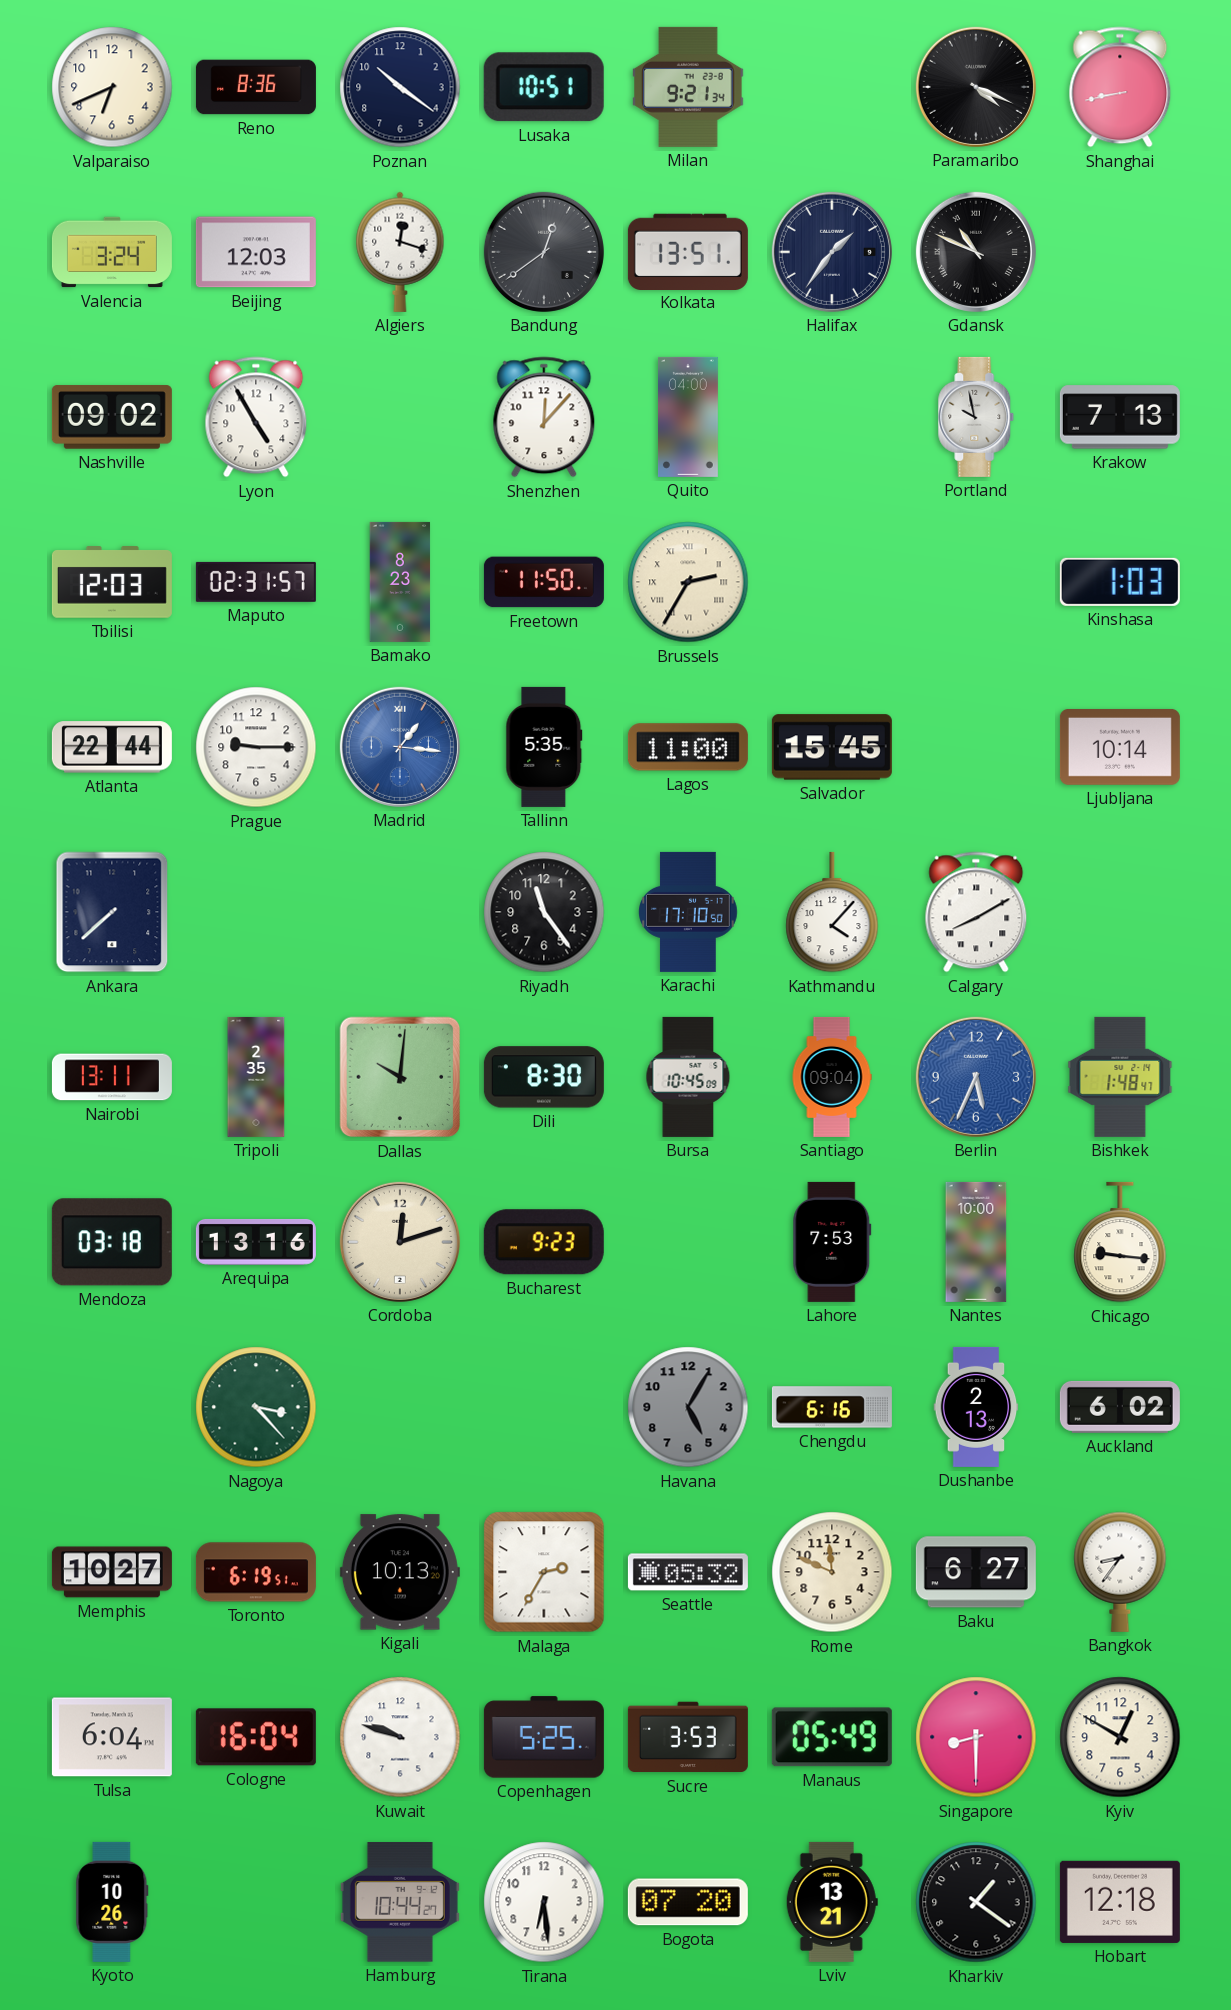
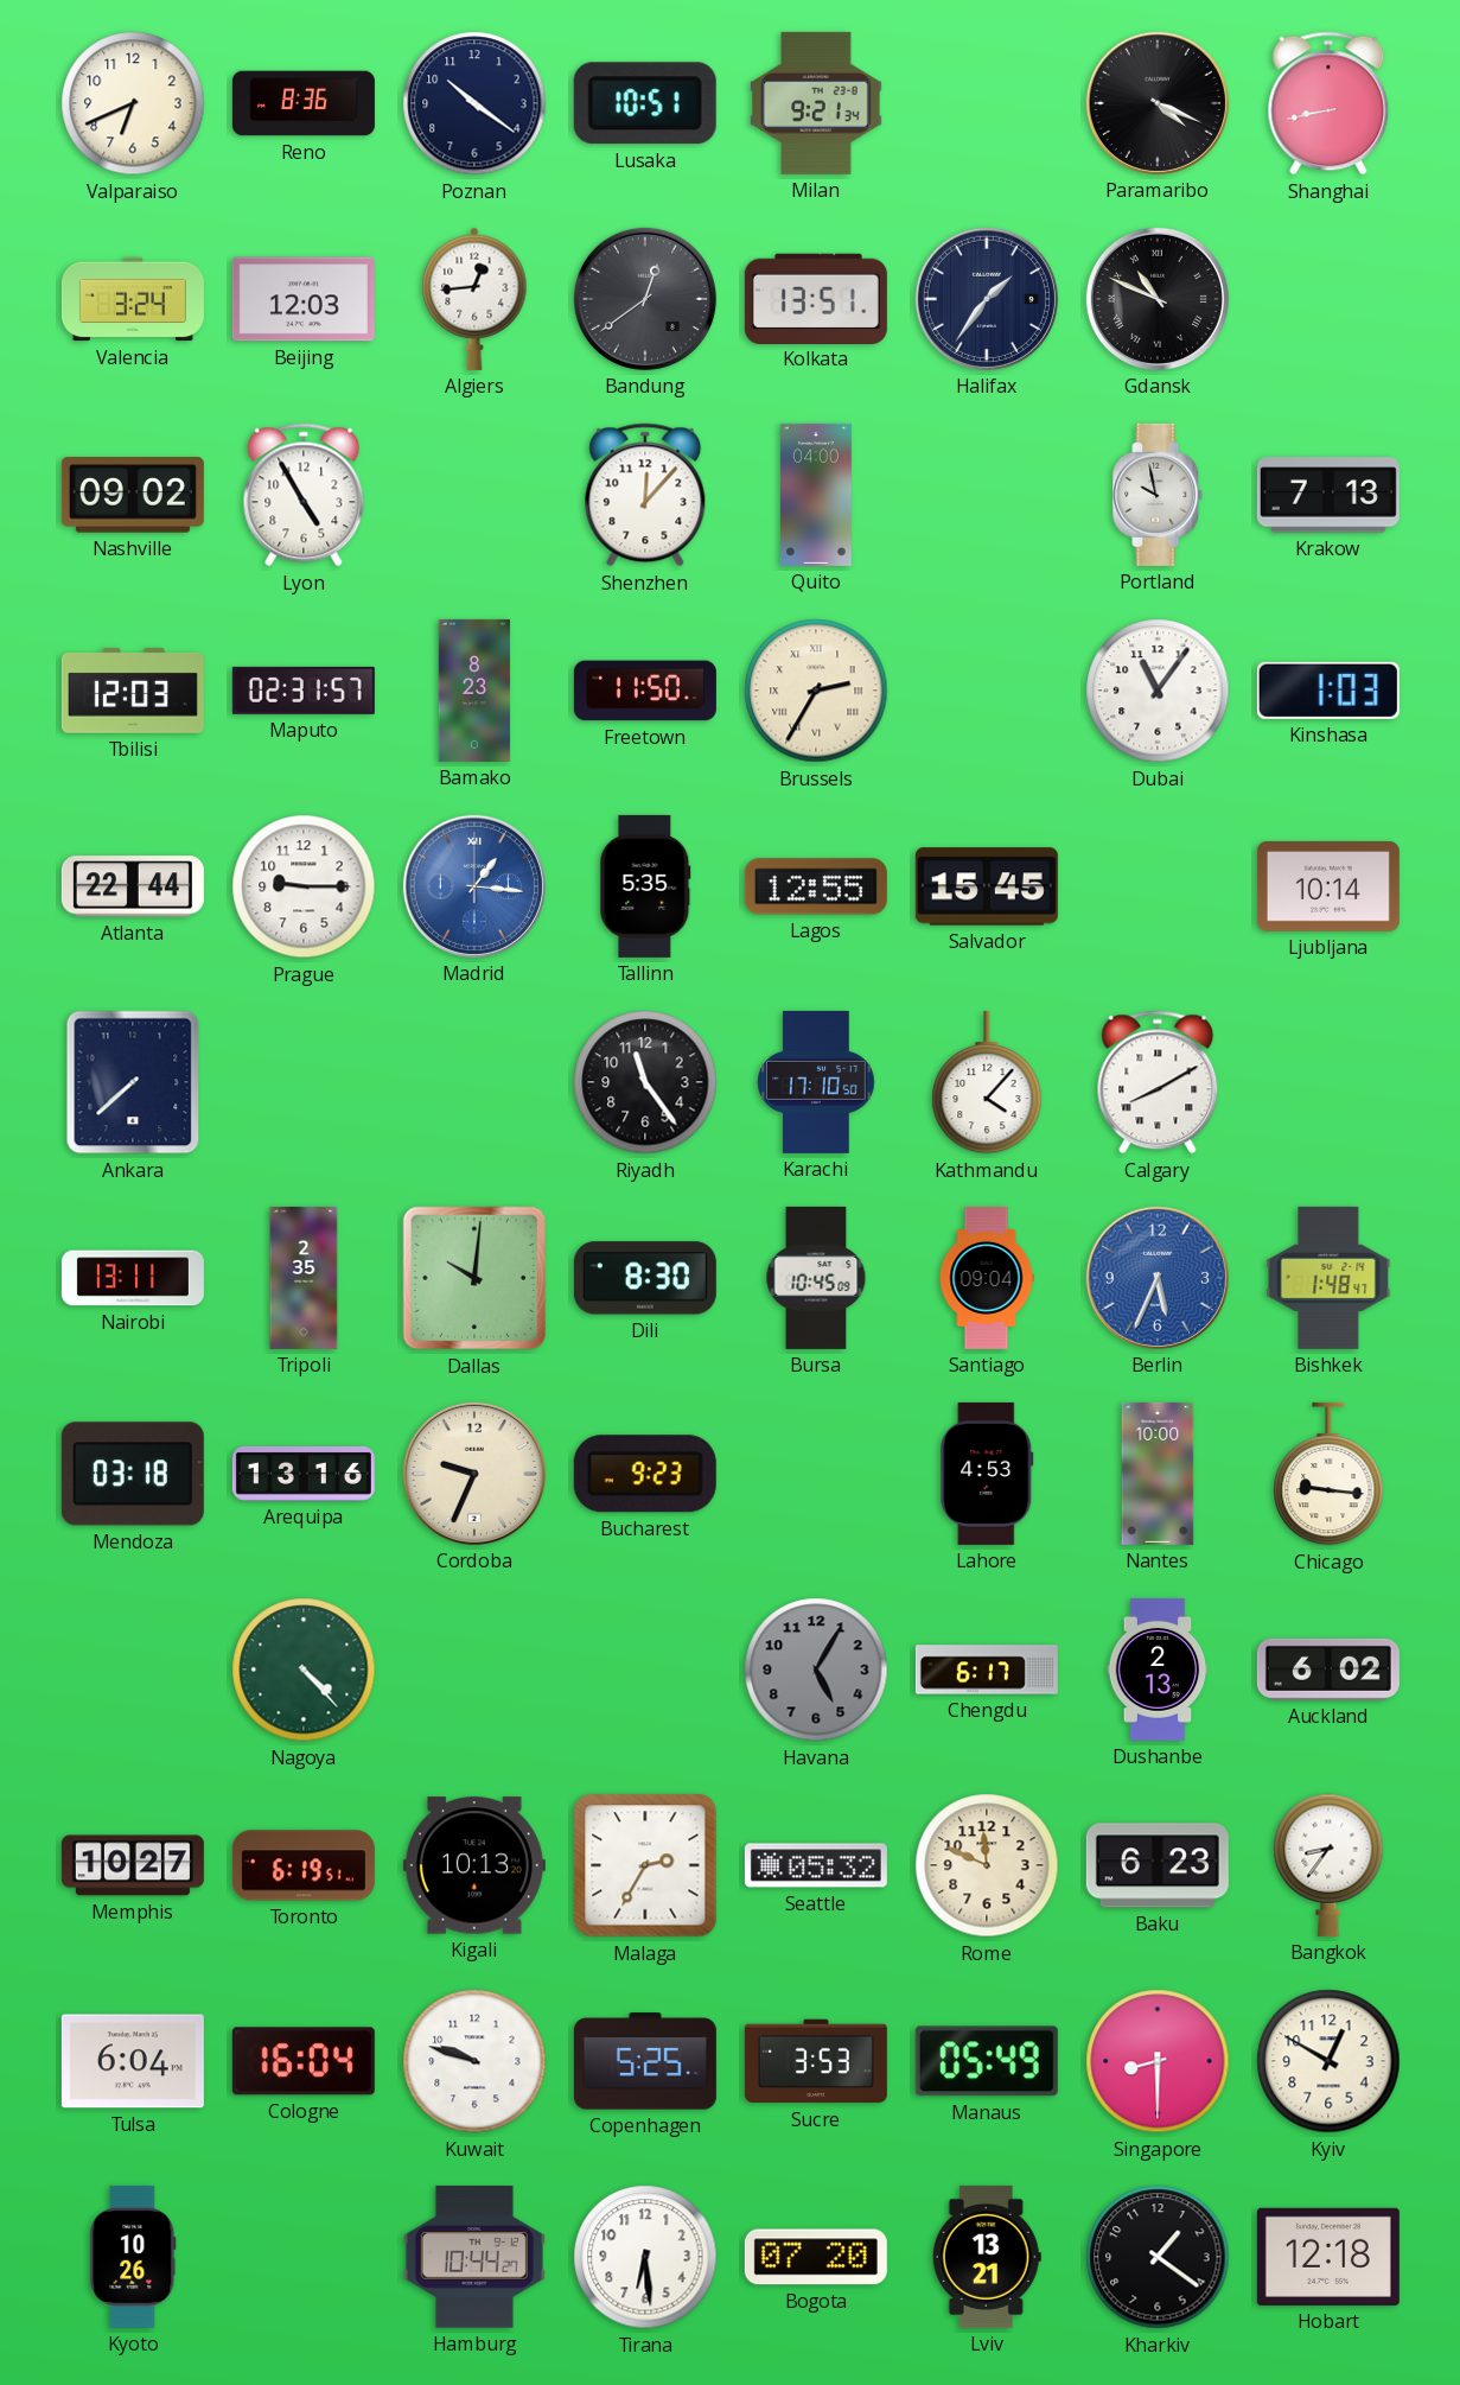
Algiers: 12:18 -> 12:44 (474, 299)
Dubai: none -> 11:06 (1158, 691)
Lagos: 11:00 -> 12:55 (816, 886)
Cordoba: 12:12 -> 9:34 (474, 1474)
Lahore: 7:53 -> 4:53 (987, 1474)
Nagoya: 3:23 -> 4:23 (304, 1669)
Chengdu: 6:16 -> 6:17 (987, 1669)
Baku: 6:27 -> 6:23 (1158, 1865)
